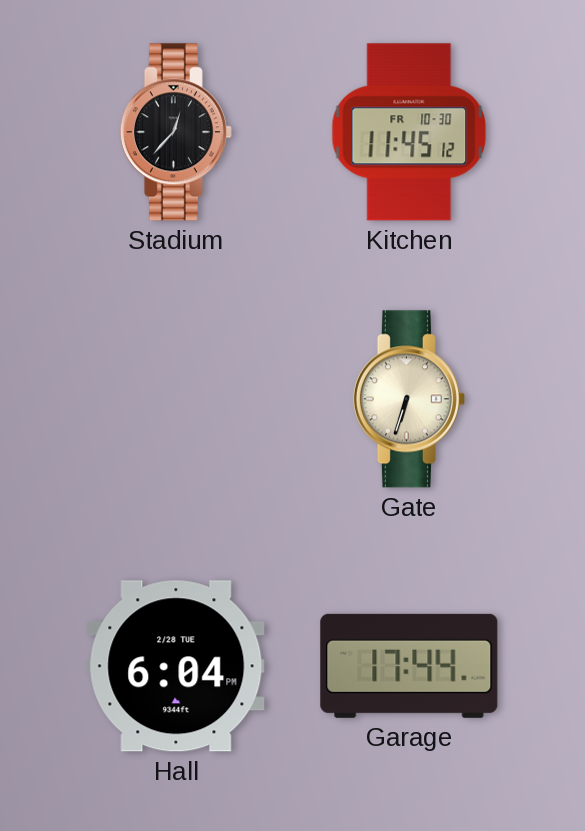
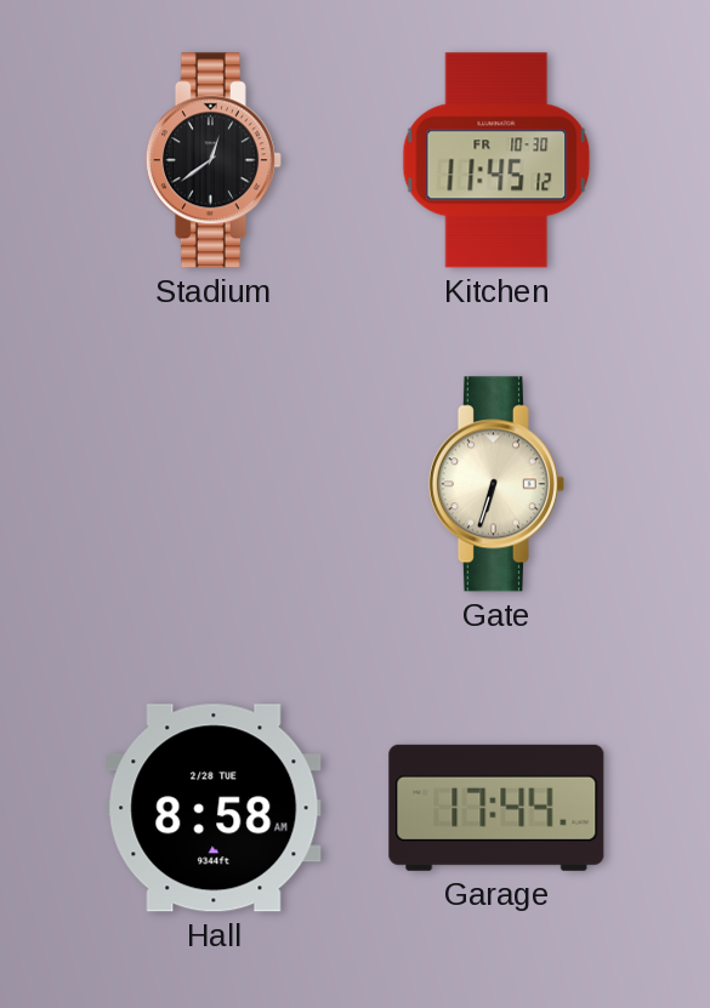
Stadium: 12:37 -> 12:39 (214, 160)
Hall: 6:04 -> 8:58 (214, 808)
